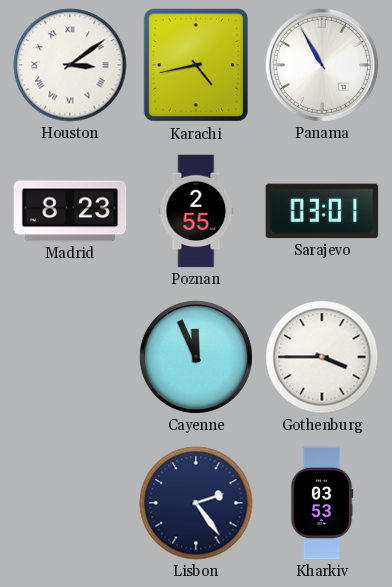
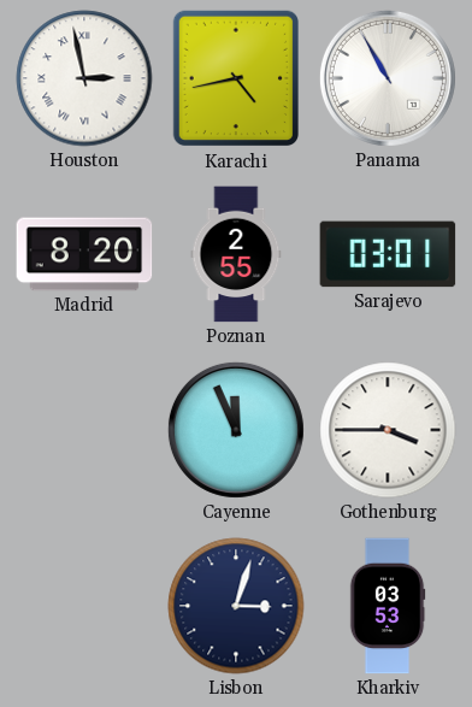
Houston: 3:09 -> 2:58 (84, 78)
Madrid: 8:23 -> 8:20 (84, 254)
Lisbon: 2:24 -> 3:03 (236, 606)
